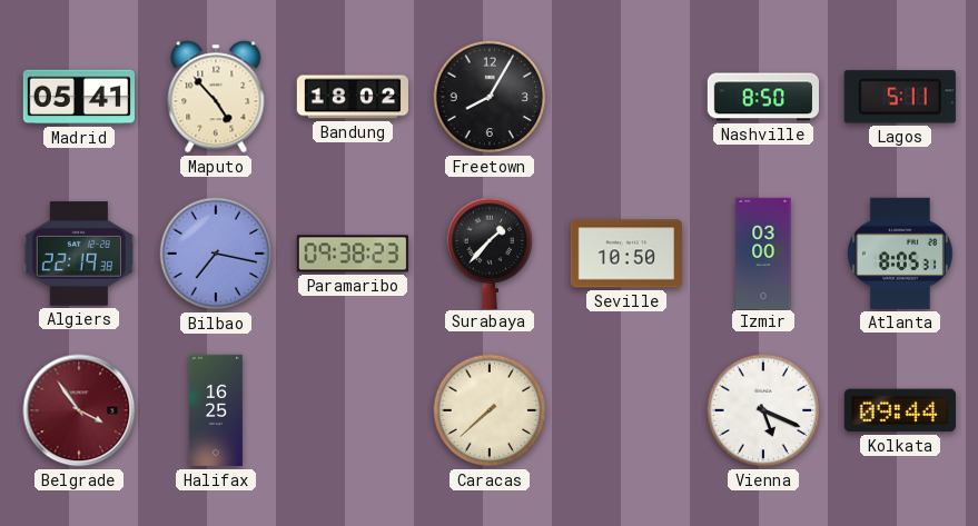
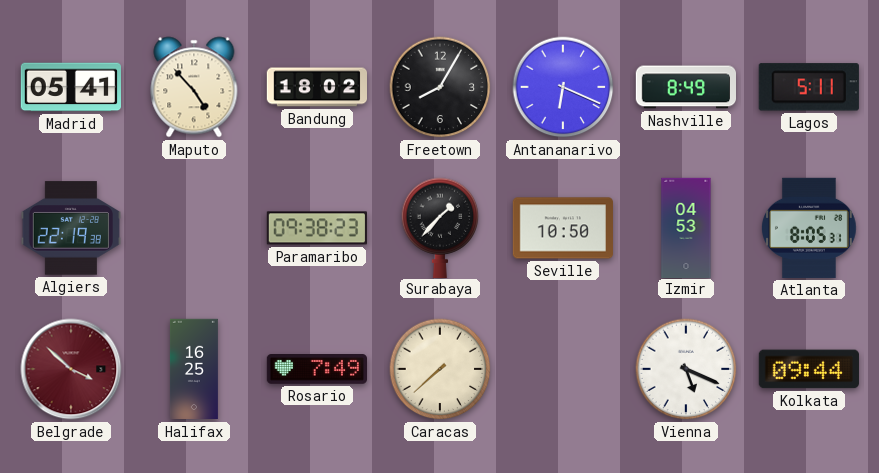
Antananarivo: none -> 6:19 (563, 87)
Nashville: 8:50 -> 8:49 (685, 87)
Bilbao: 7:17 -> none (216, 254)
Izmir: 03:00 -> 04:53 (686, 227)
Belgrade: 3:54 -> 3:52 (71, 369)
Rosario: none -> 7:49 (316, 370)
